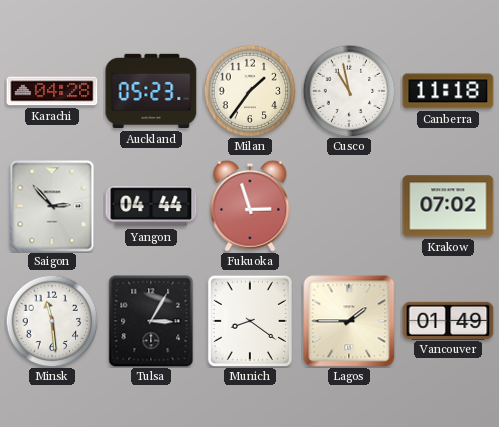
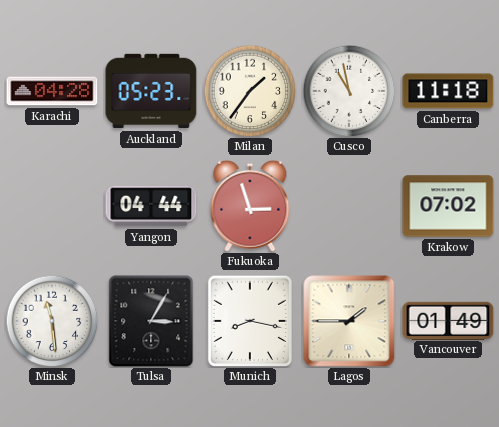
Saigon: 2:53 -> none (52, 206)
Munich: 8:21 -> 8:17 (250, 320)
